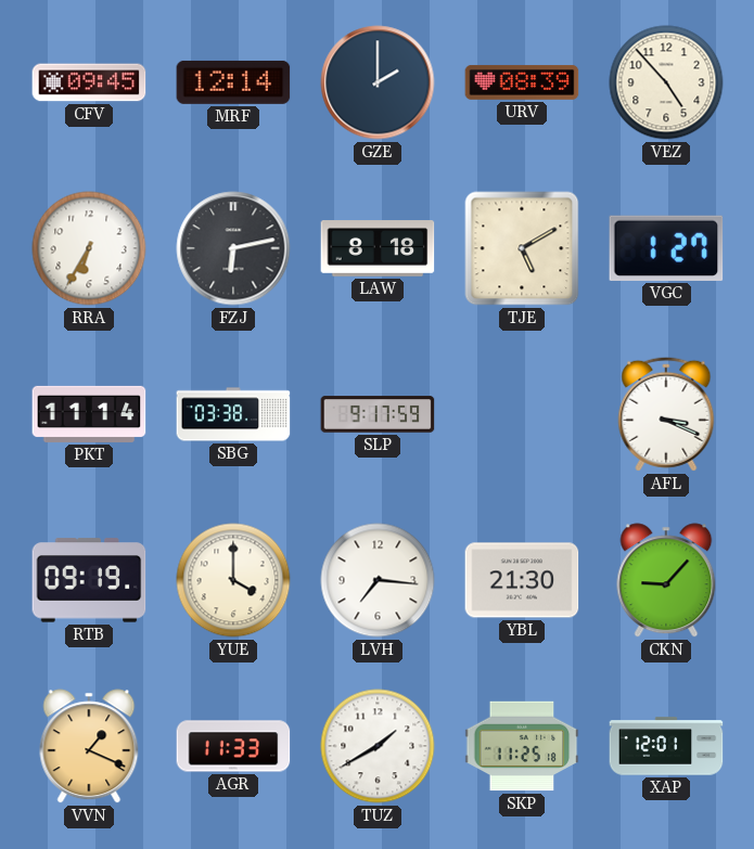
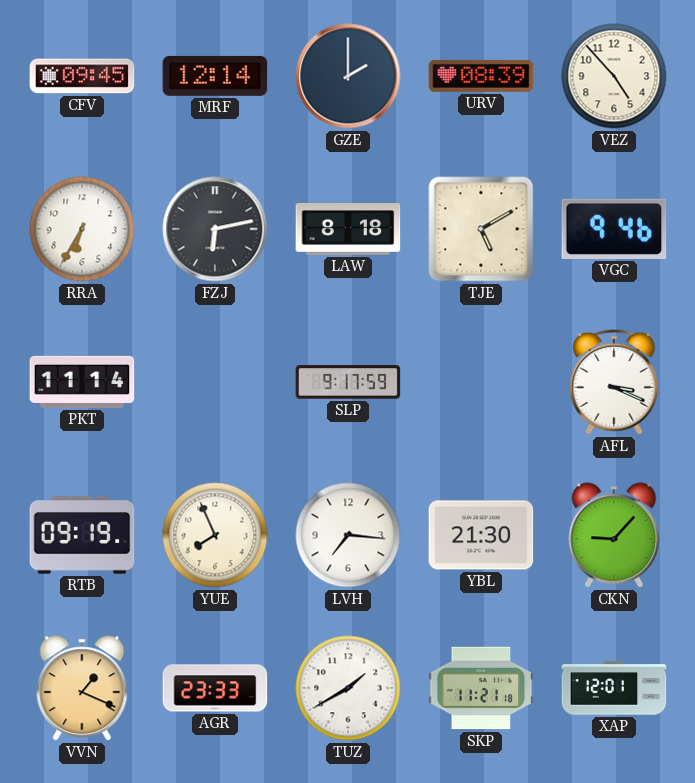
VGC: 1:27 -> 9:46 (614, 229)
SBG: 03:38 -> none (233, 414)
YUE: 4:00 -> 7:56 (215, 535)
AGR: 11:33 -> 23:33 (215, 688)
SKP: 11:25 -> 11:21 (481, 688)
